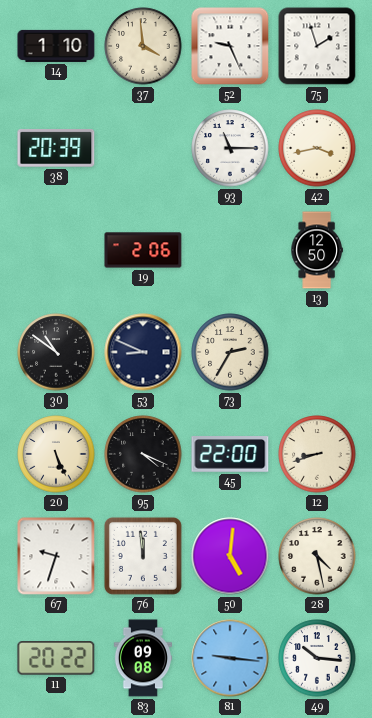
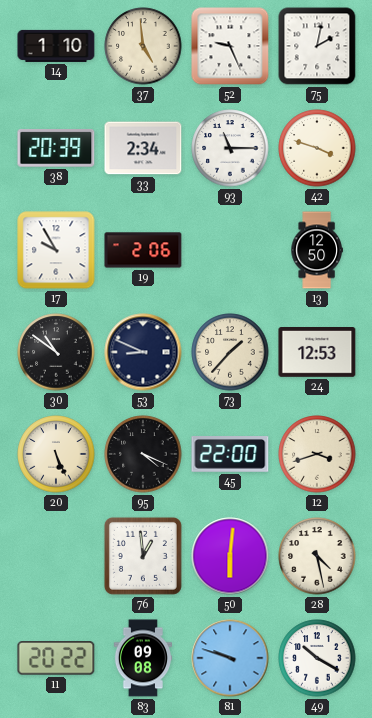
37: 3:59 -> 4:59 (143, 46)
75: 1:57 -> 2:02 (317, 46)
33: none -> 2:34 (143, 148)
42: 3:43 -> 3:48 (317, 148)
17: none -> 9:55 (56, 250)
73: 2:35 -> 1:37 (230, 352)
24: none -> 12:53 (317, 353)
12: 8:42 -> 3:42 (317, 454)
67: 9:33 -> none (56, 556)
76: 11:59 -> 12:59 (143, 556)
50: 5:01 -> 6:01 (230, 556)
81: 9:16 -> 9:48 (230, 658)
49: 10:16 -> 10:20 (317, 658)
